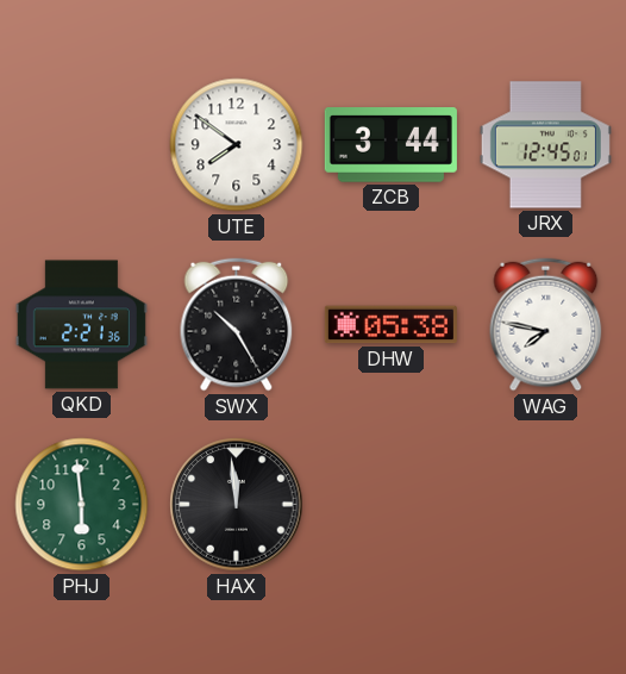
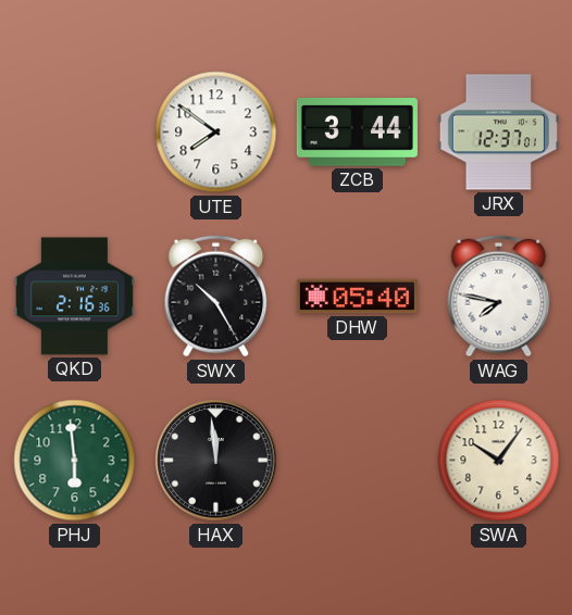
JRX: 12:45 -> 12:37 (498, 133)
QKD: 2:21 -> 2:16 (74, 297)
DHW: 05:38 -> 05:40 (357, 297)
SWA: none -> 10:06 (499, 461)
